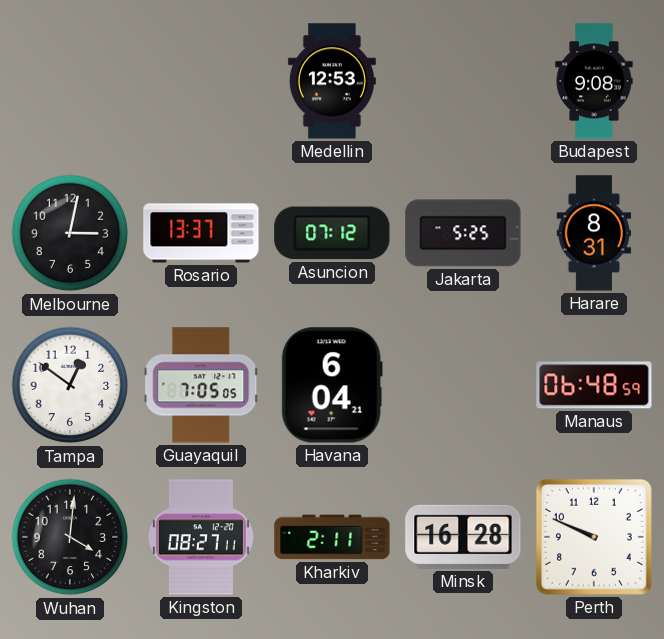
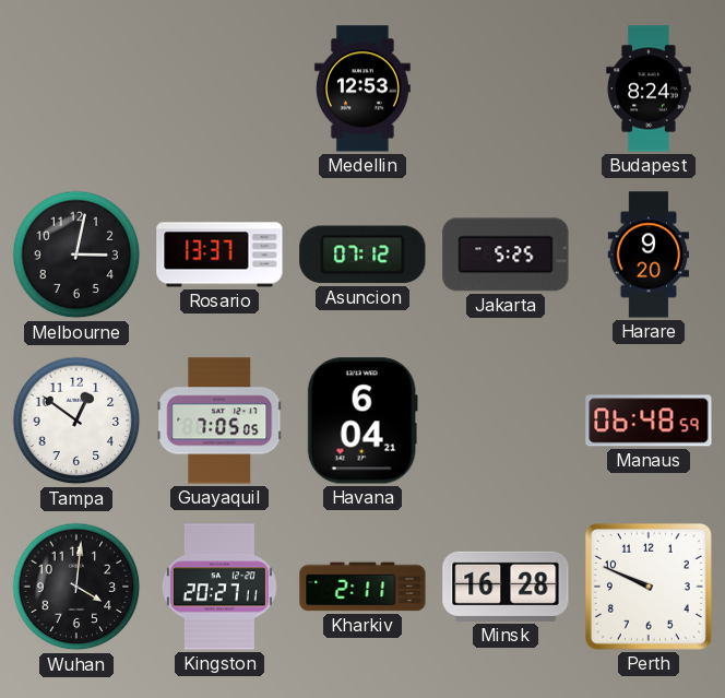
Budapest: 9:08 -> 8:24 (649, 88)
Harare: 8:31 -> 9:20 (649, 255)
Kingston: 08:27 -> 20:27 (219, 587)
